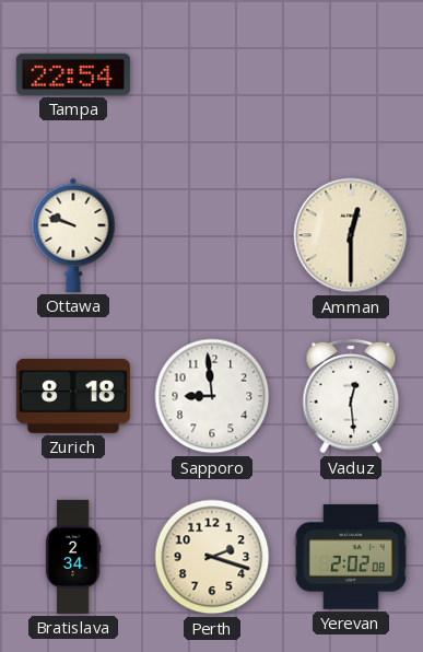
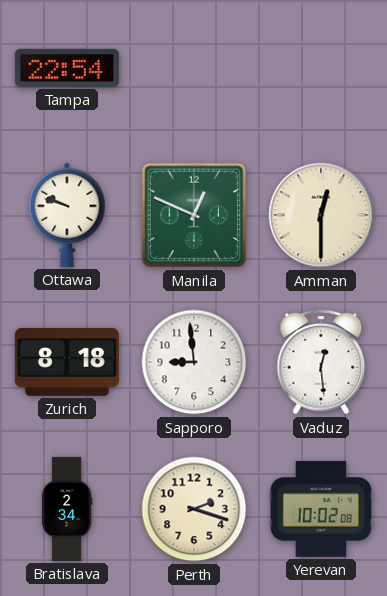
Manila: none -> 12:49 (194, 215)
Yerevan: 2:02 -> 10:02 (321, 509)
